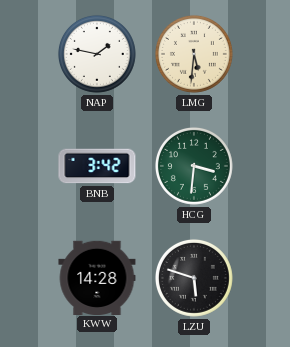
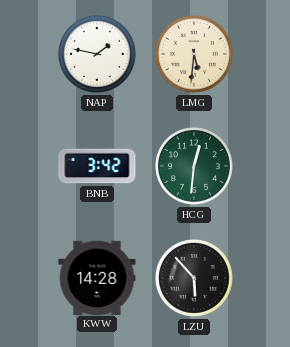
HCG: 3:31 -> 12:31 (194, 166)
LZU: 5:48 -> 5:53 (194, 278)
